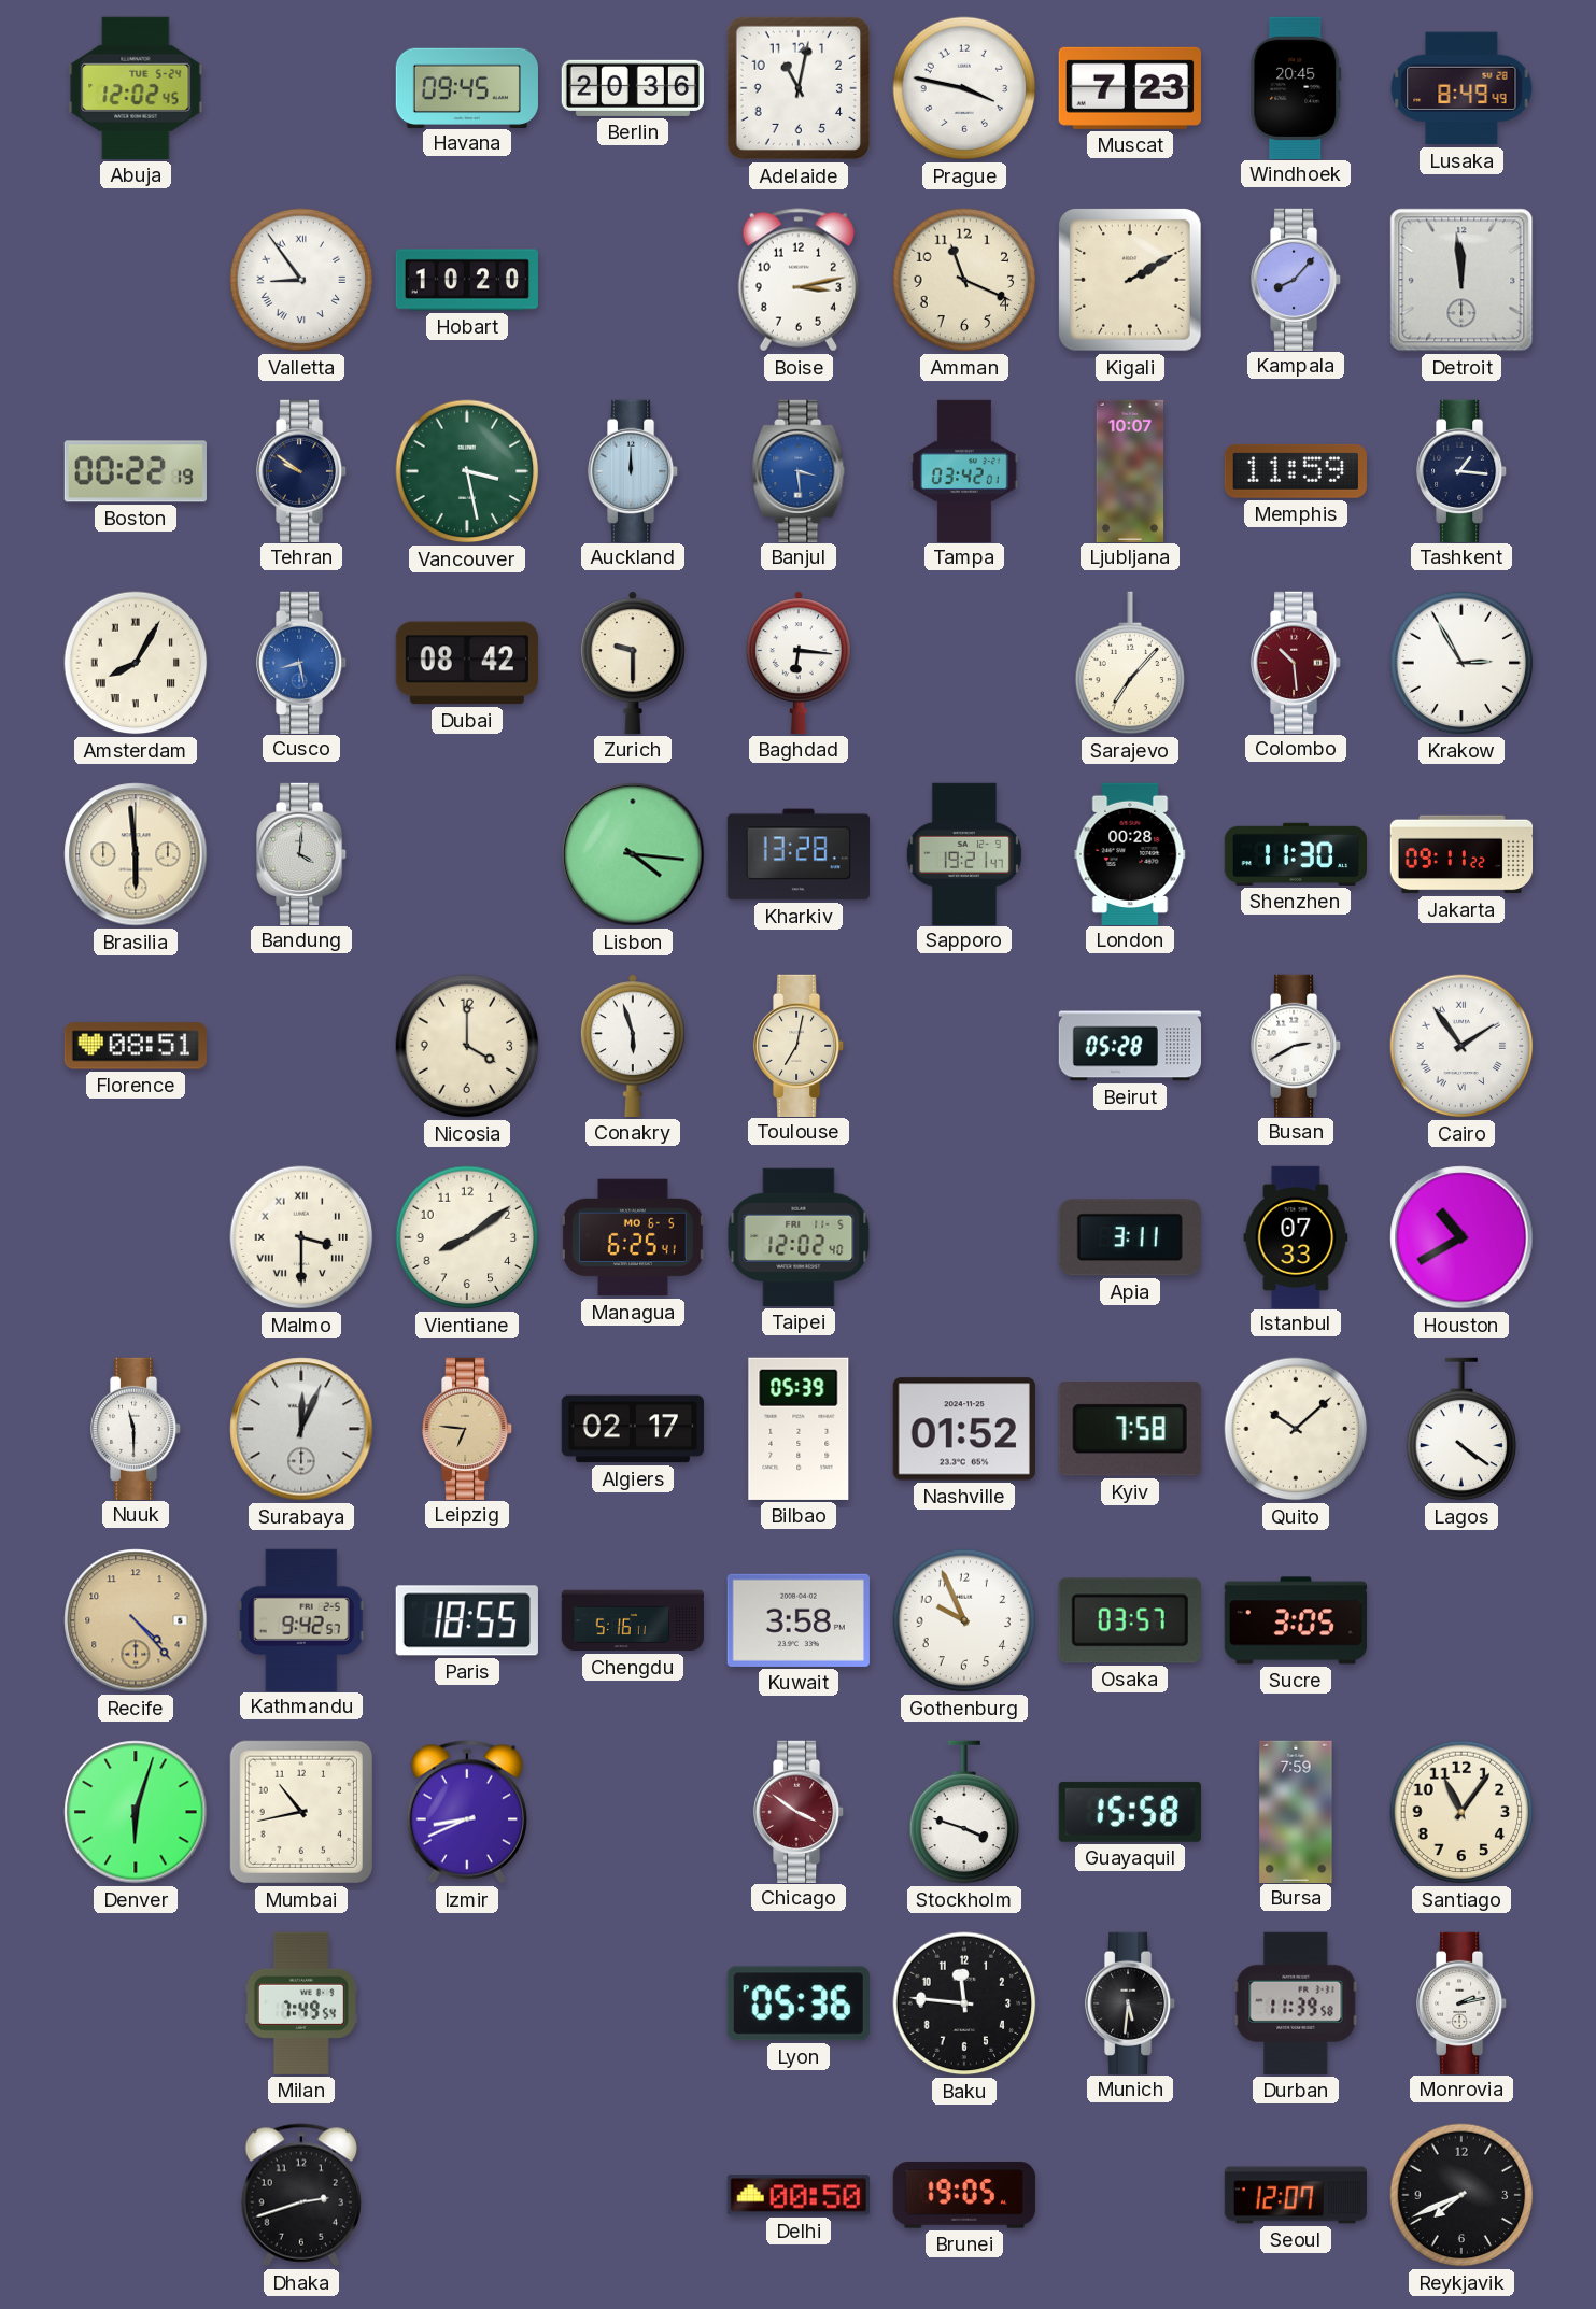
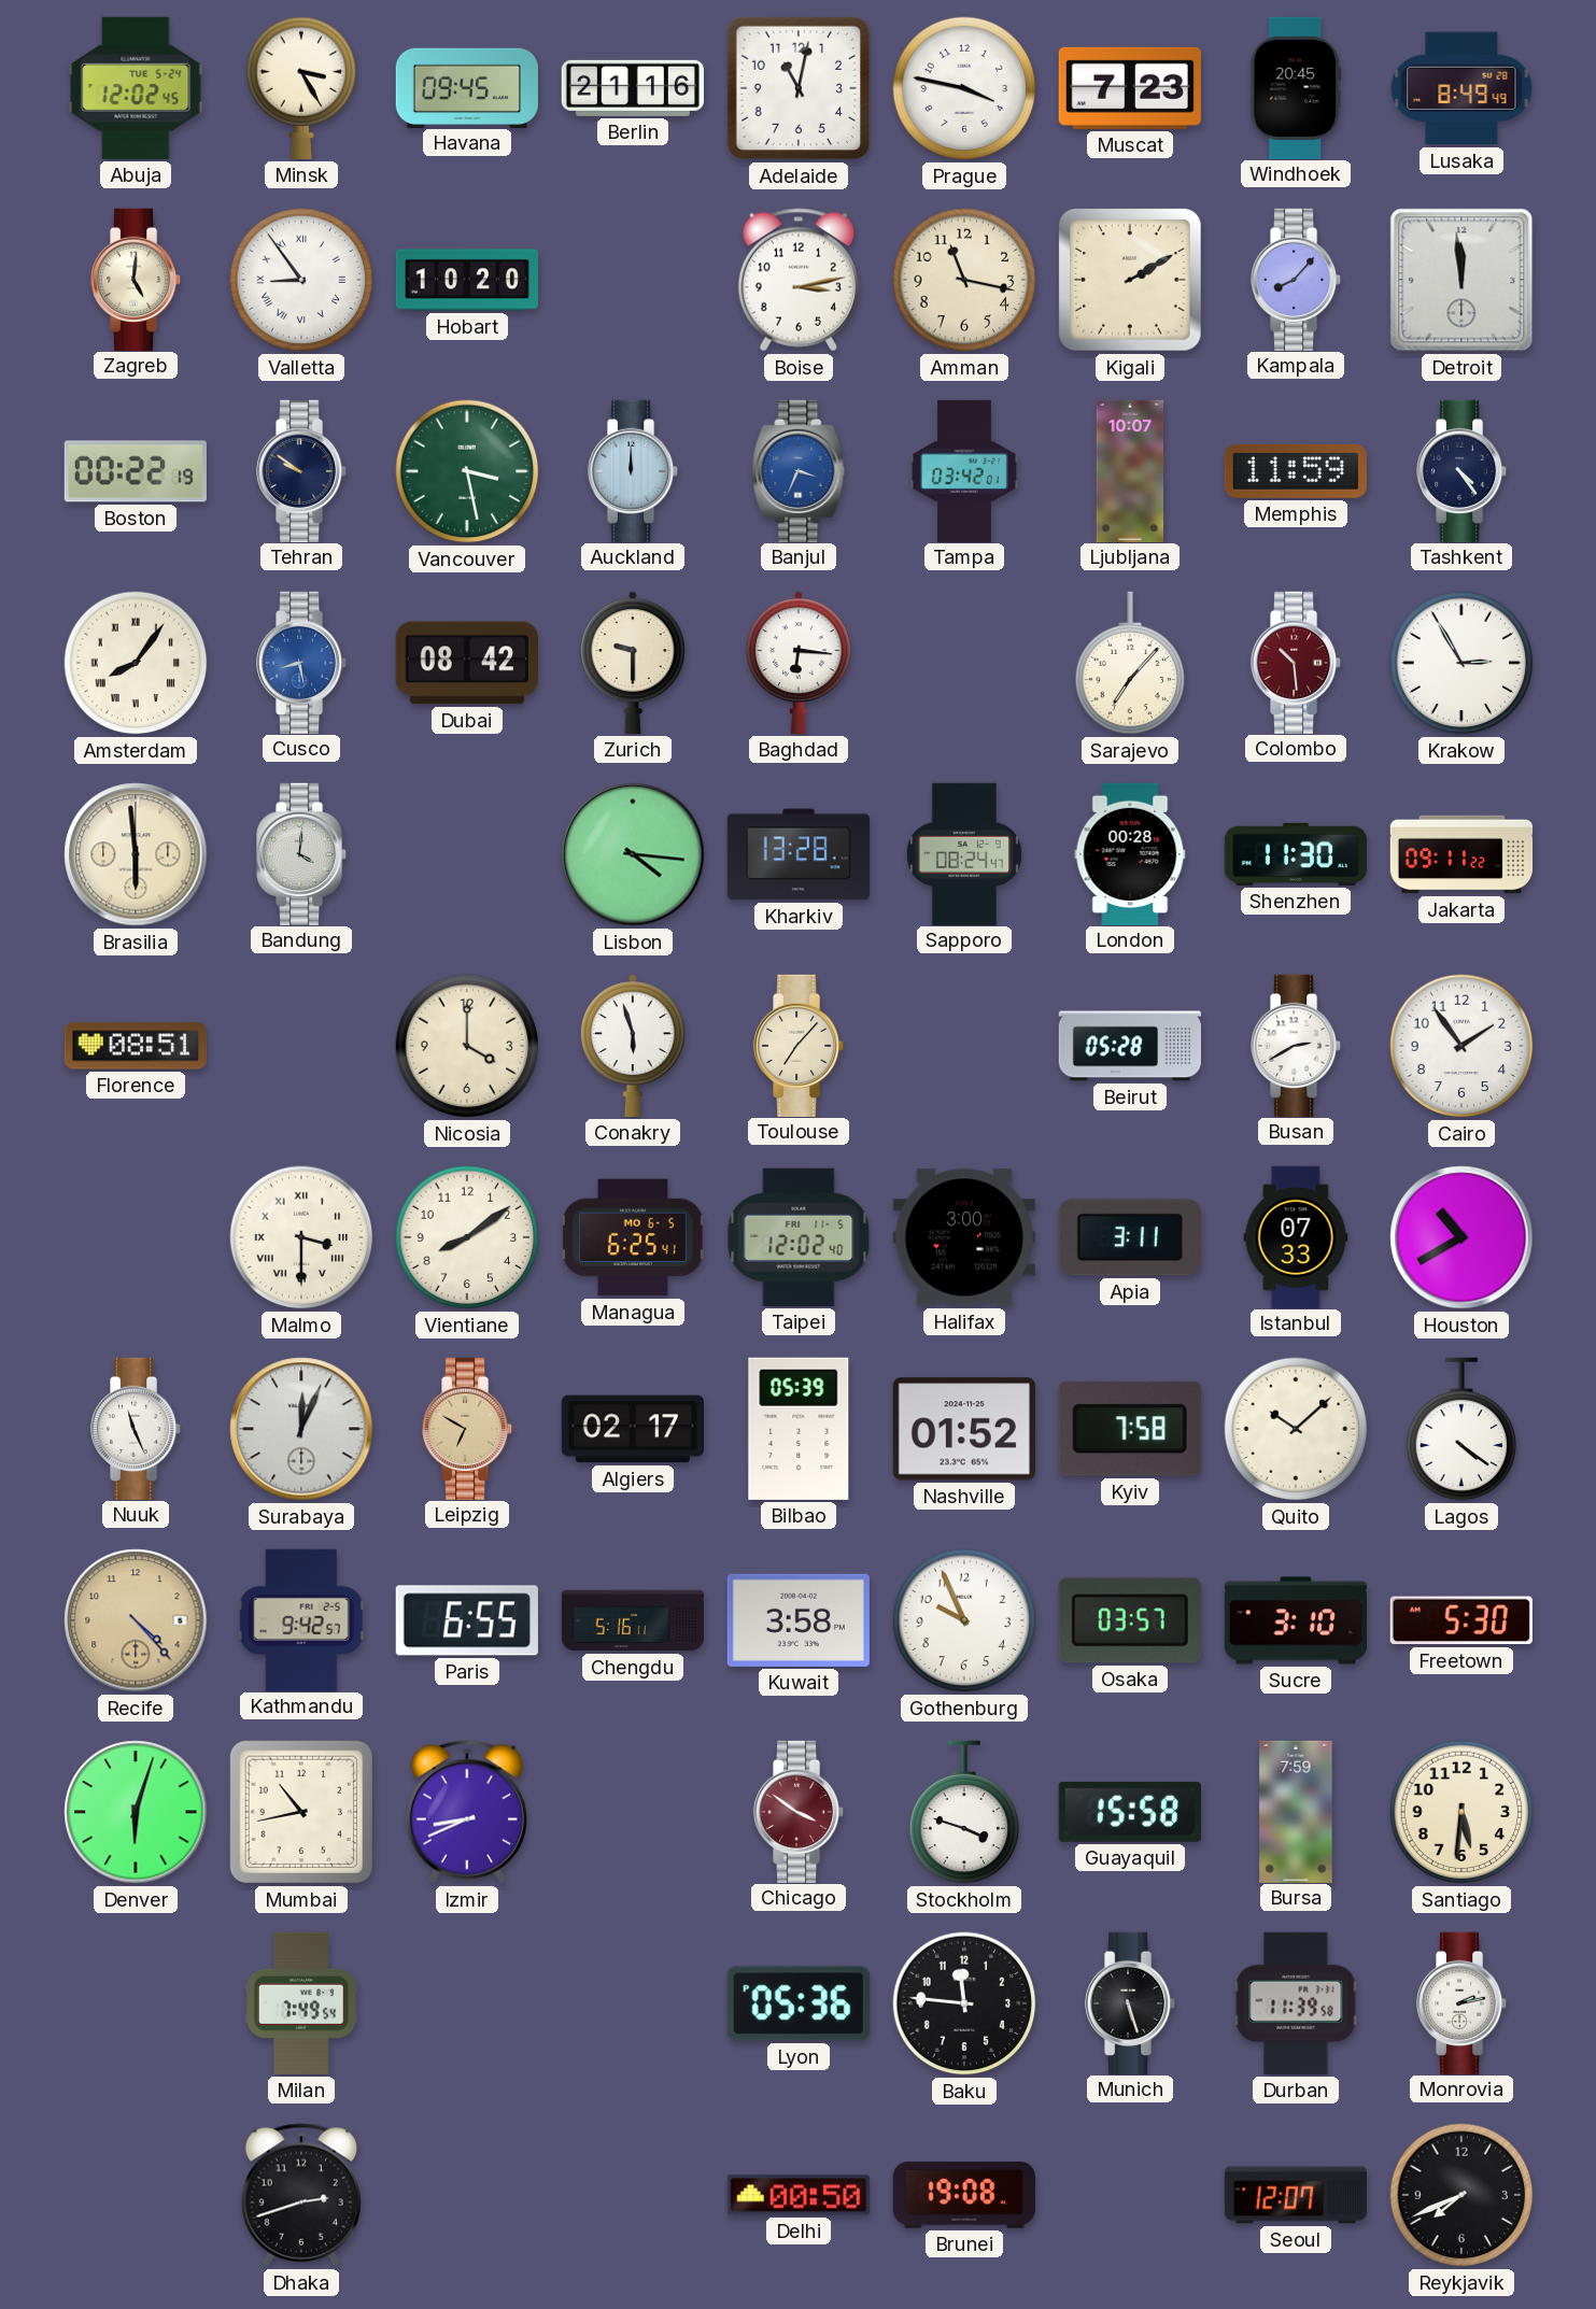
Minsk: none -> 3:25 (301, 88)
Berlin: 20:36 -> 21:16 (633, 88)
Zagreb: none -> 5:01 (137, 279)
Amman: 11:19 -> 11:17 (964, 280)
Banjul: 3:29 -> 3:34 (799, 470)
Tashkent: 1:16 -> 4:24 (1463, 470)
Amsterdam: 8:05 -> 8:06 (136, 663)
Sapporo: 19:21 -> 08:24 (964, 853)
Toulouse: 7:02 -> 7:07 (800, 1045)
Cairo numerals: Roman -> Arabic (1461, 1046)
Halifax: none -> 3:00 (964, 1237)
Nuuk: 11:30 -> 11:26 (137, 1428)
Leipzig: 6:46 -> 6:50 (468, 1428)
Paris: 18:55 -> 6:55 (467, 1620)
Sucre: 3:05 -> 3:10 (1295, 1620)
Freetown: none -> 5:30 (1461, 1620)
Santiago: 11:06 -> 5:31 (1461, 1812)
Munich: 5:31 -> 5:27 (1131, 2002)
Brunei: 19:05 -> 19:08 (964, 2196)
